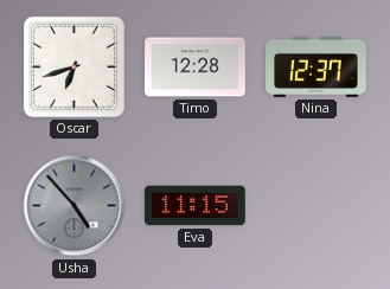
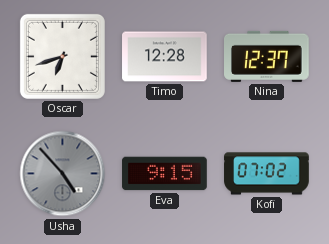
Eva: 11:15 -> 9:15 (165, 174)
Kofi: none -> 07:02 (267, 174)
